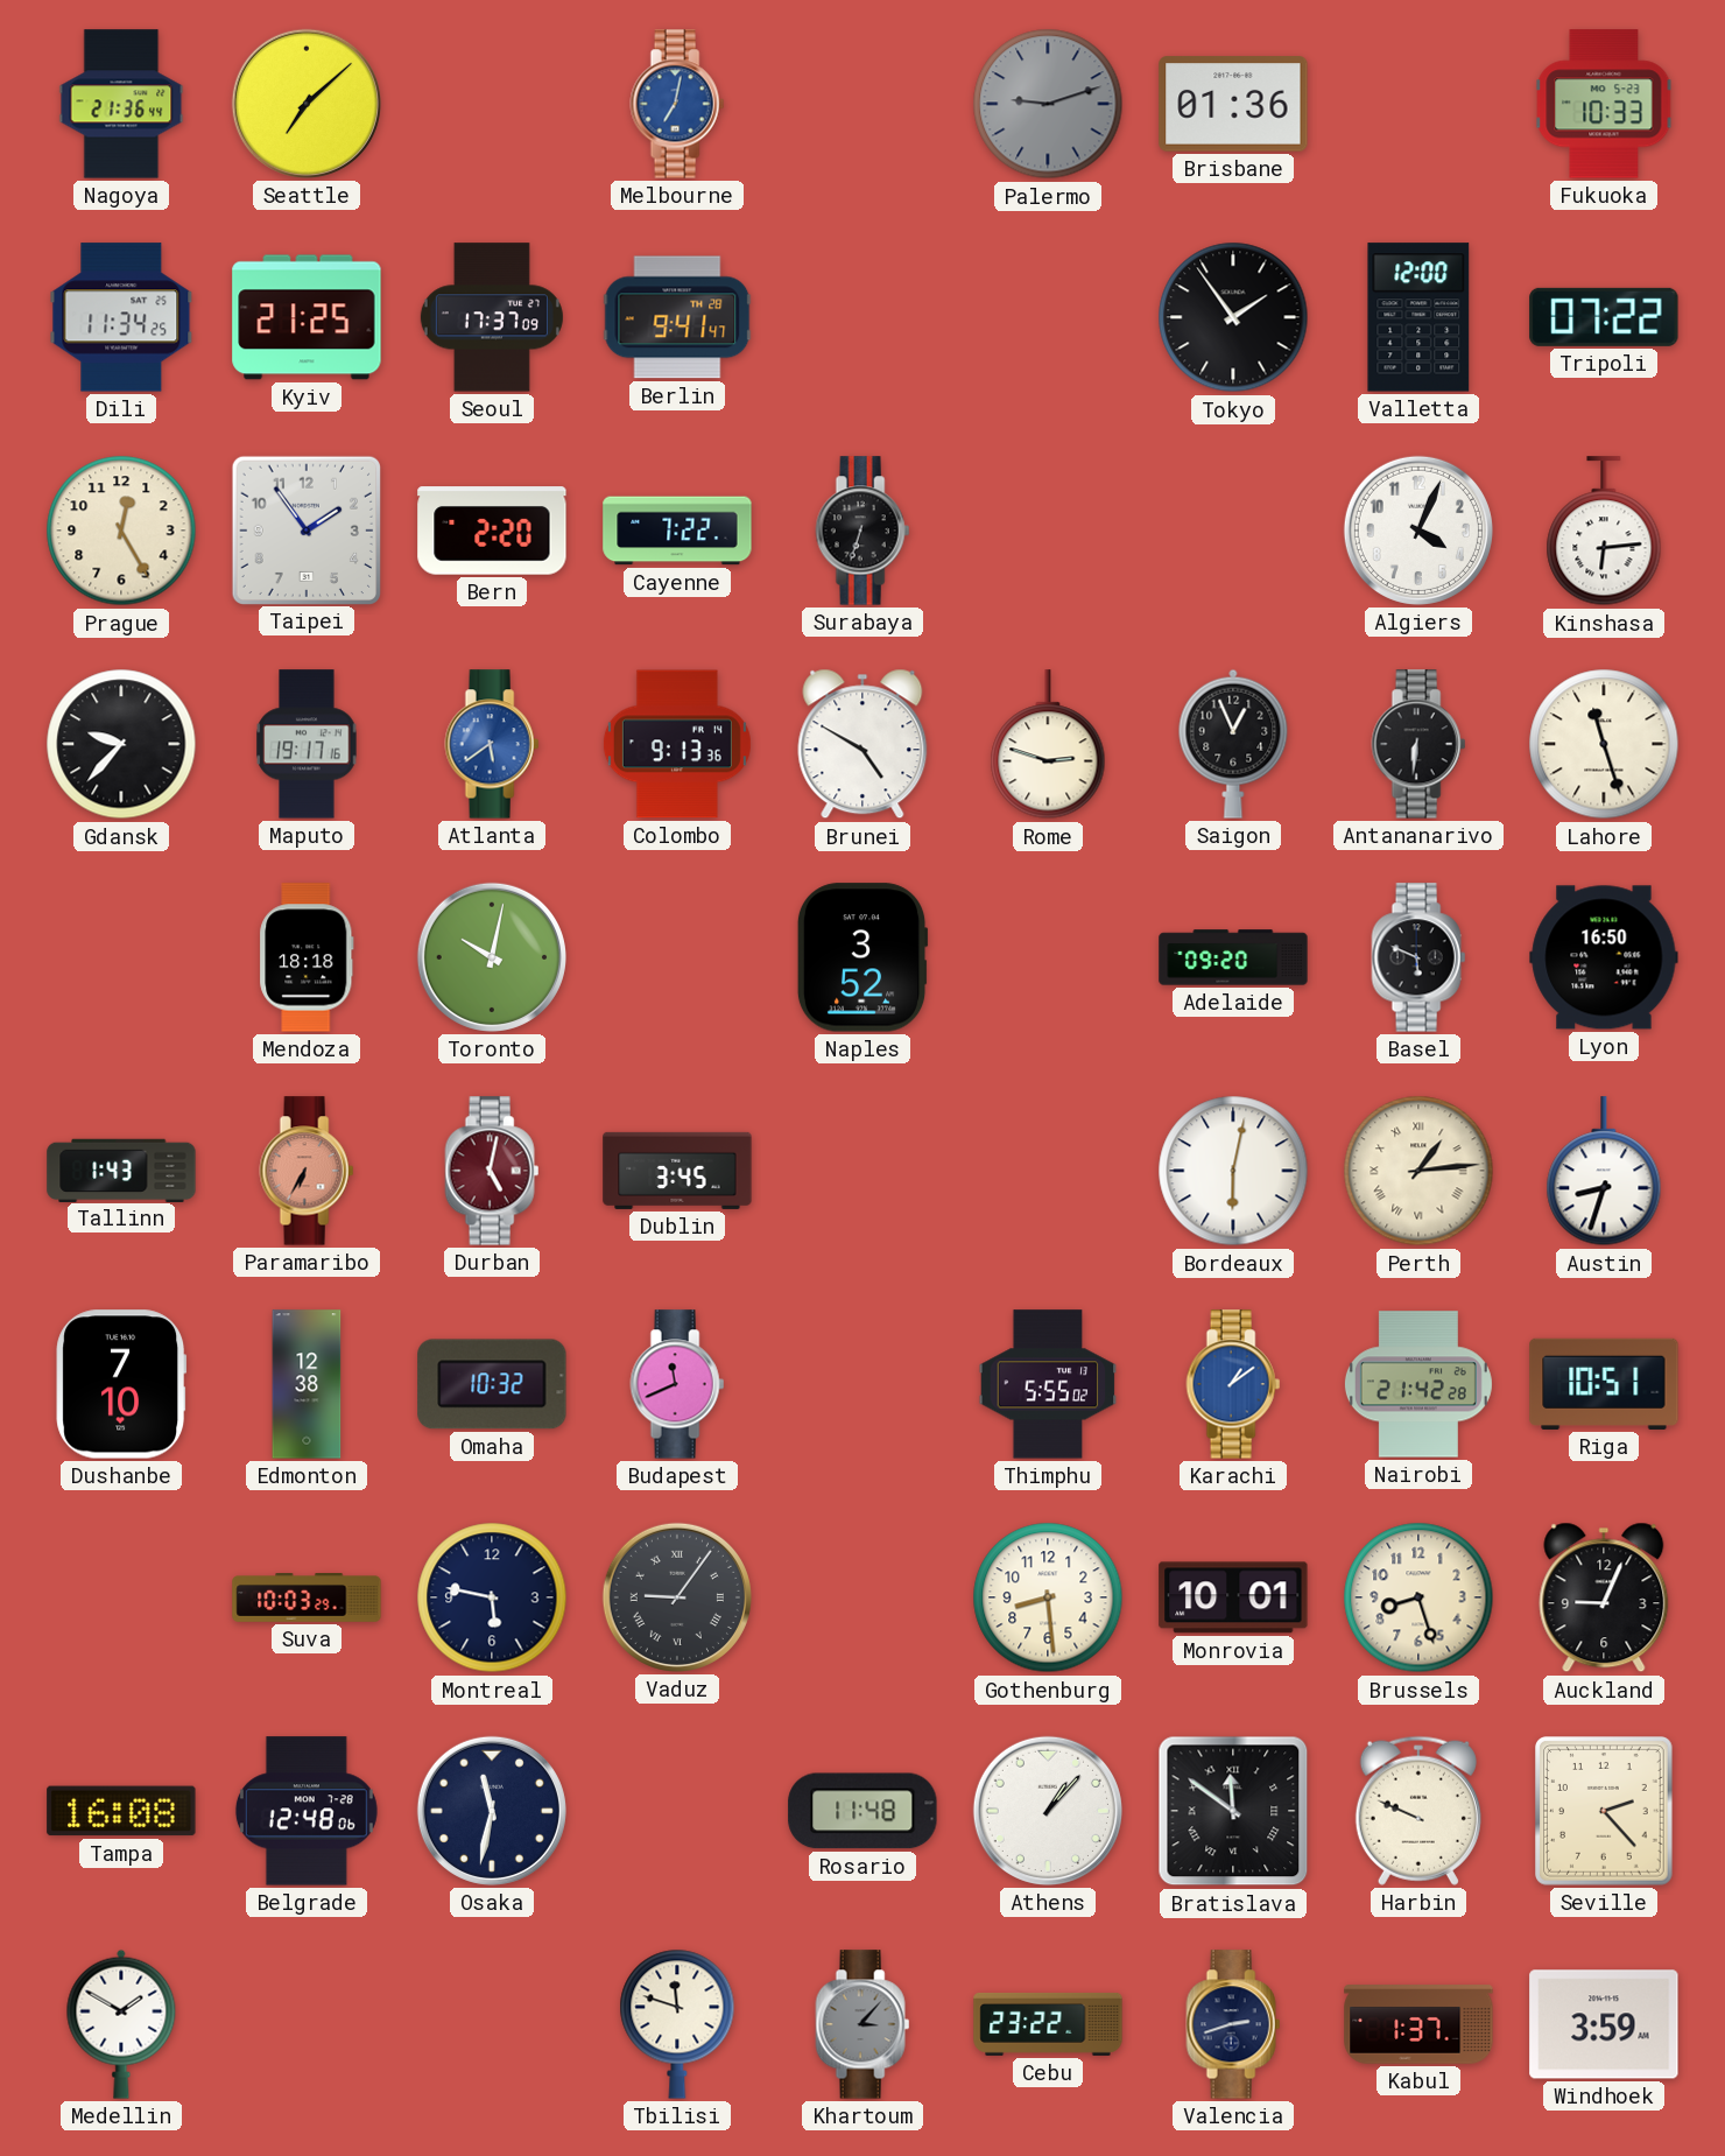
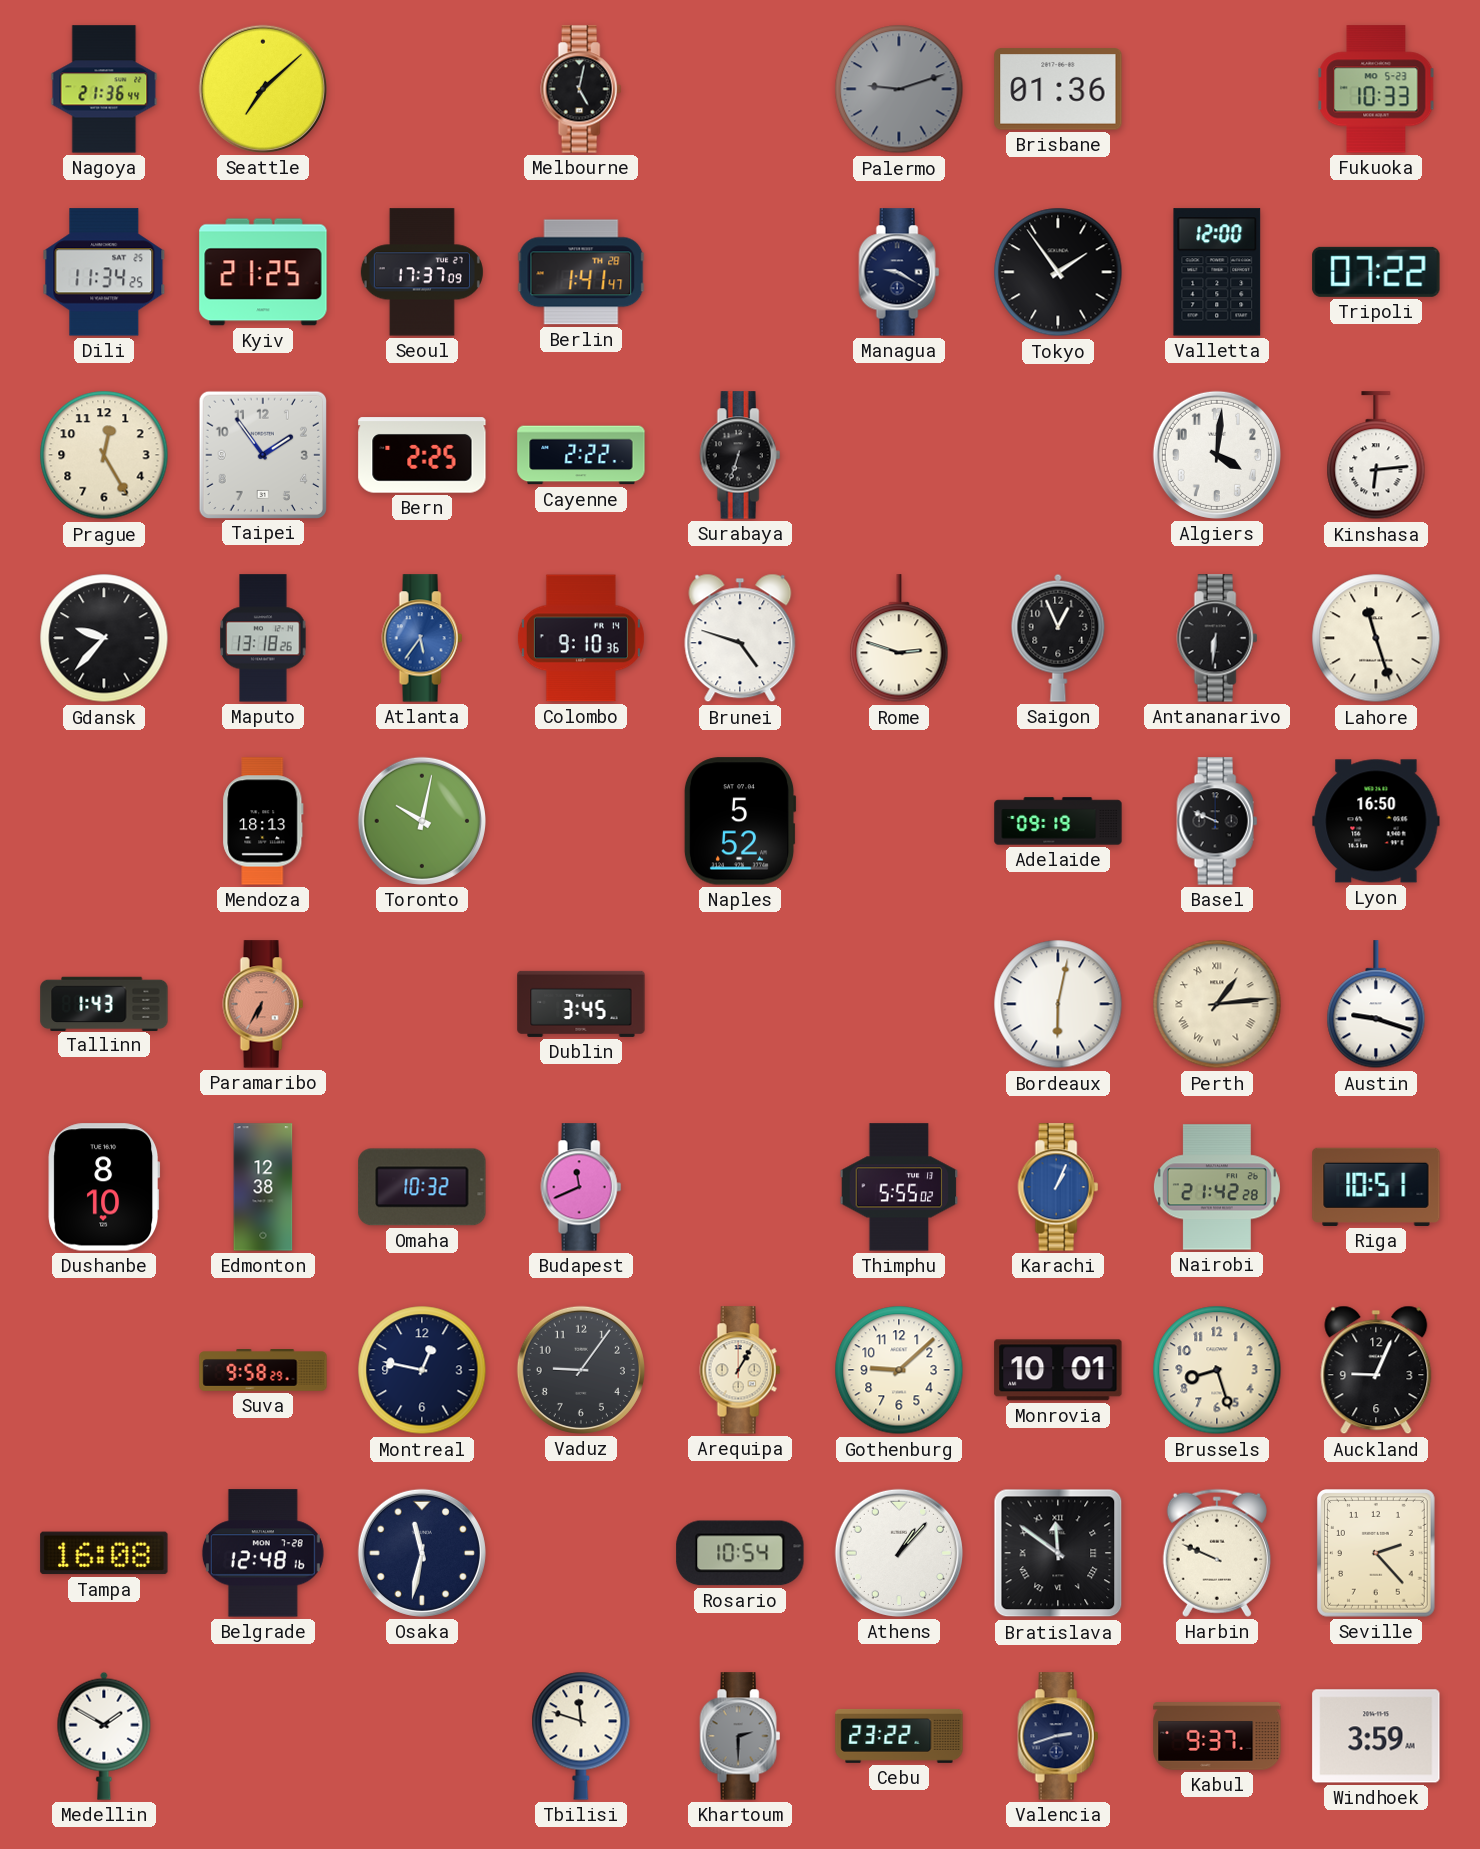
Melbourne: 7:02 -> 5:02 (581, 89)
Melbourne dial: blue -> black (581, 89)
Berlin: 9:41 -> 1:41 (581, 272)
Managua: none -> 9:20 (899, 272)
Bern: 2:20 -> 2:25 (422, 455)
Cayenne: 7:22 -> 2:22 (581, 455)
Algiers: 4:04 -> 4:01 (1217, 455)
Maputo: 19:17 -> 13:18 (263, 638)
Atlanta: 5:39 -> 5:36 (422, 638)
Colombo: 9:13 -> 9:10 (581, 638)
Brunei: 4:50 -> 4:48 (740, 638)
Mendoza: 18:18 -> 18:13 (263, 821)
Naples: 3:52 -> 5:52 (740, 821)
Adelaide: 09:20 -> 09:19 (1058, 821)
Basel: 5:49 -> 9:49 (1217, 821)
Durban: 5:02 -> none (492, 1171)
Austin: 8:33 -> 9:18 (1376, 1005)
Dushanbe: 7:10 -> 8:10 (104, 1187)
Karachi: 1:09 -> 1:04 (1058, 1187)
Suva: 10:03 -> 9:58 (263, 1371)
Montreal: 5:47 -> 12:47 (422, 1370)
Vaduz numerals: Roman -> Arabic (581, 1370)
Arequipa: none -> 1:05 (740, 1370)
Gothenburg: 8:29 -> 9:08 (899, 1370)
Belgrade: 12:48:06 -> 12:48:16 (263, 1553)
Rosario: 11:48 -> 10:54 (740, 1553)
Khartoum: 3:07 -> 2:30 (740, 1736)
Kabul: 1:37 -> 9:37 (1217, 1736)
